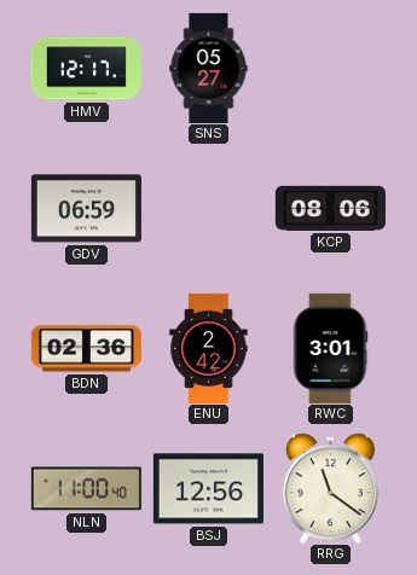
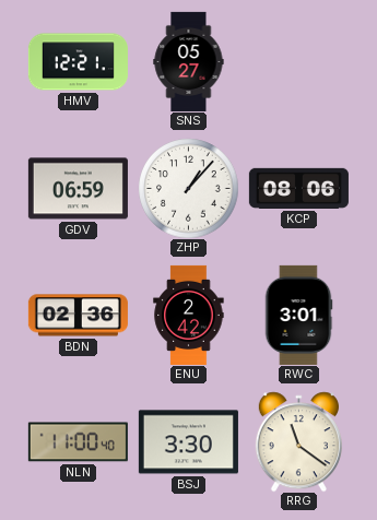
HMV: 12:17 -> 12:21 (78, 62)
ZHP: none -> 1:07 (188, 188)
BSJ: 12:56 -> 3:30 (188, 442)
